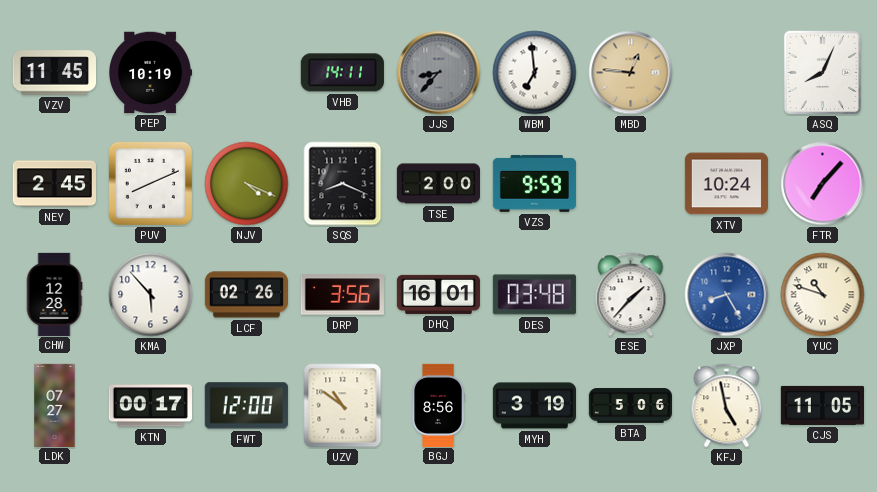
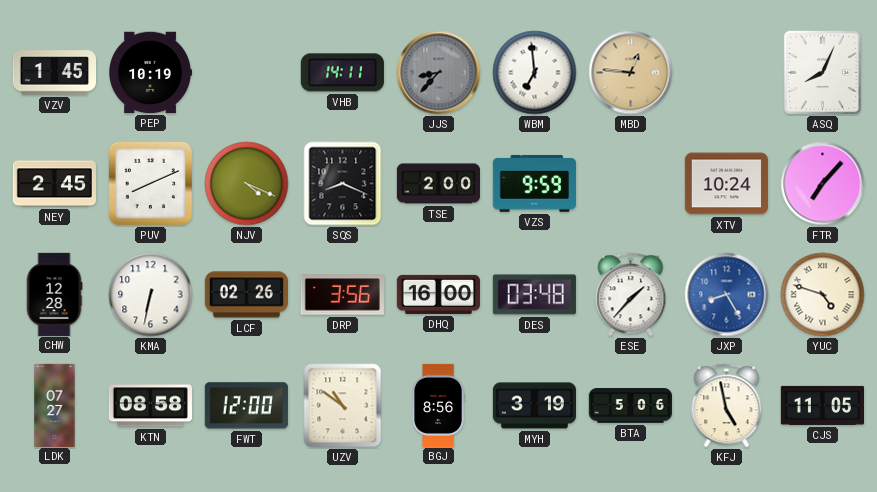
VZV: 11:45 -> 1:45 (54, 73)
KMA: 5:53 -> 6:32 (151, 295)
DHQ: 16:01 -> 16:00 (438, 294)
YUC: 10:48 -> 4:48 (823, 295)
KTN: 00:17 -> 08:58 (150, 406)
